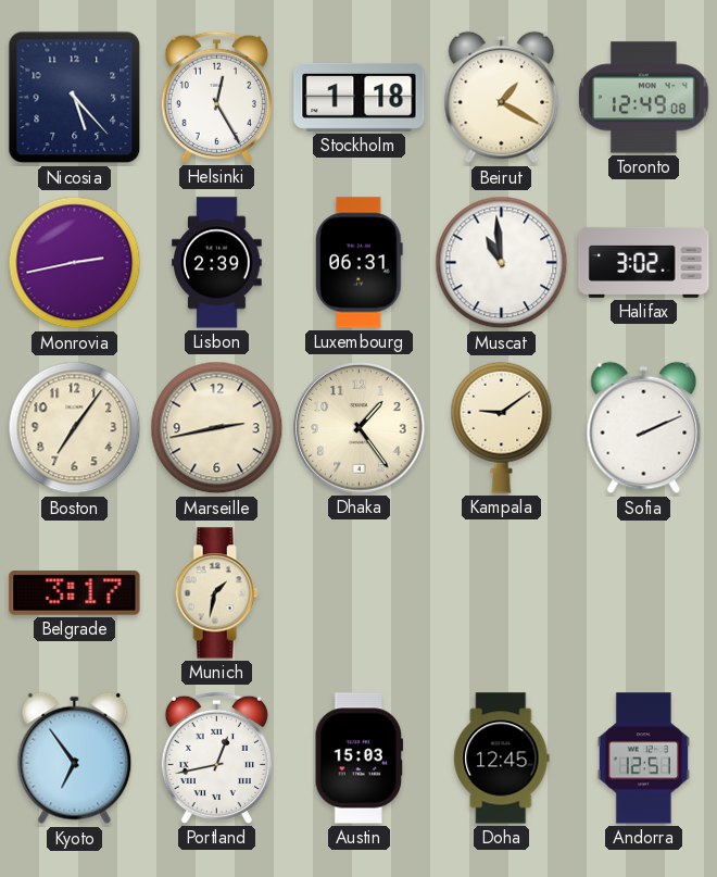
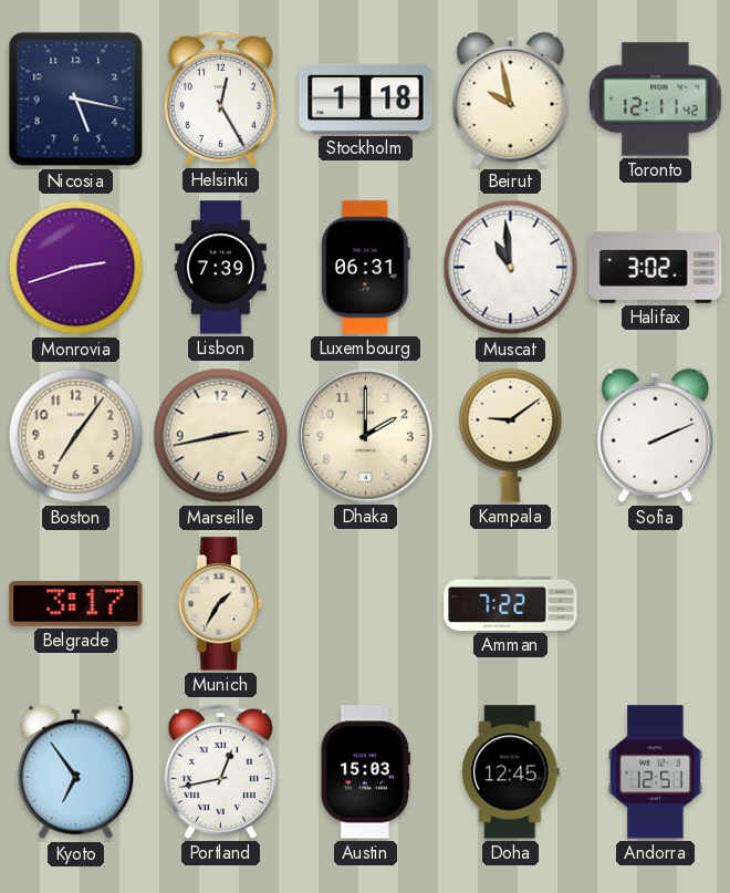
Nicosia: 5:23 -> 5:17 (76, 100)
Beirut: 1:20 -> 9:58 (511, 100)
Toronto: 12:49 -> 12:11 (656, 100)
Monrovia: 2:43 -> 2:42 (76, 268)
Lisbon: 2:39 -> 7:39 (221, 268)
Dhaka: 1:24 -> 2:00 (366, 436)
Munich: 1:32 -> 1:35 (220, 604)
Amman: none -> 7:22 (511, 603)
